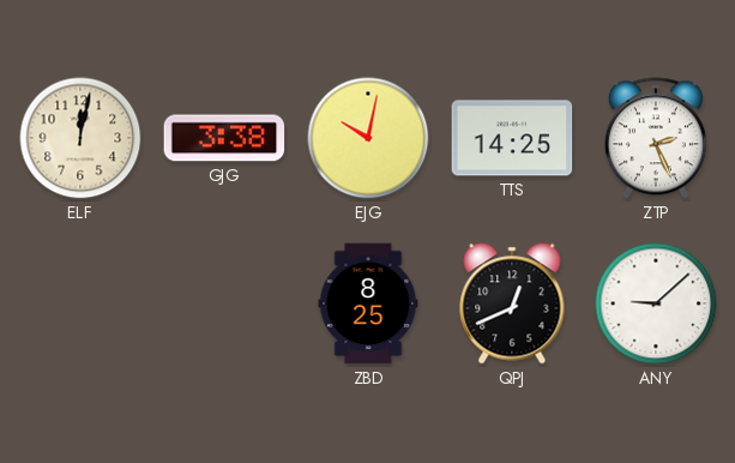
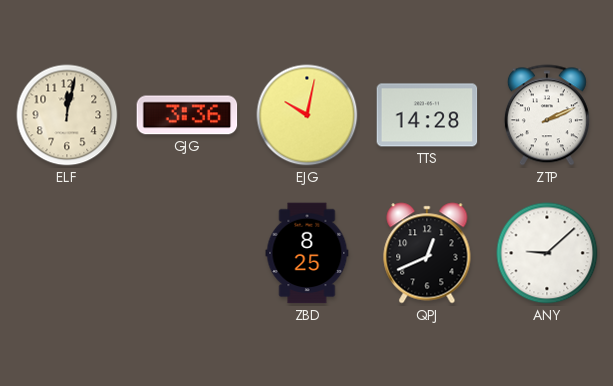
GJG: 3:38 -> 3:36 (187, 115)
TTS: 14:25 -> 14:28 (427, 115)
ZTP: 2:26 -> 2:11 (547, 115)
